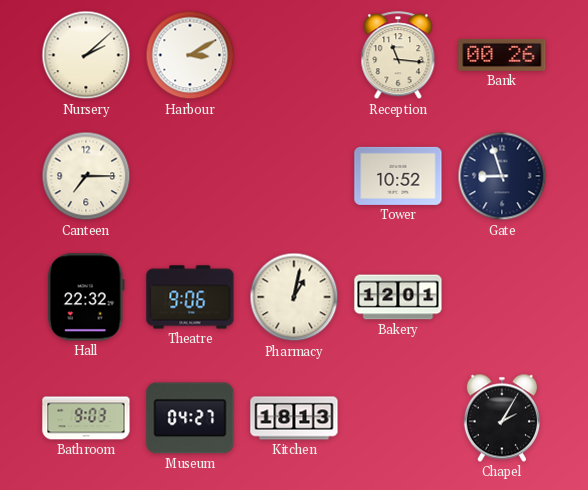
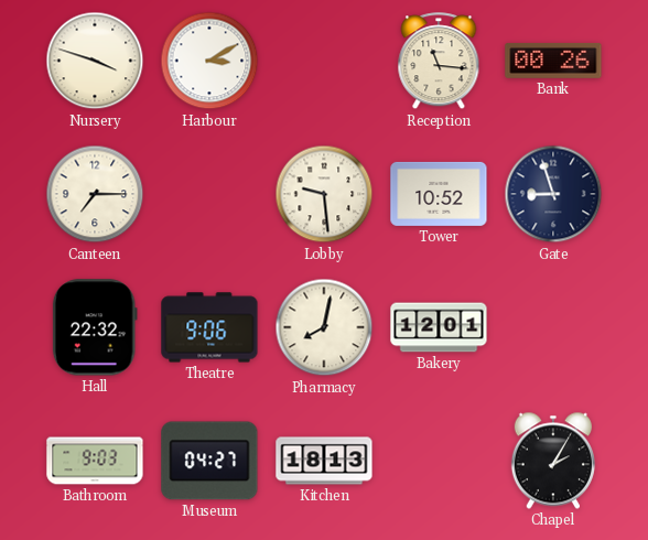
Nursery: 2:08 -> 3:48 (95, 61)
Lobby: none -> 9:29 (324, 194)
Pharmacy: 1:02 -> 8:02 (324, 327)
